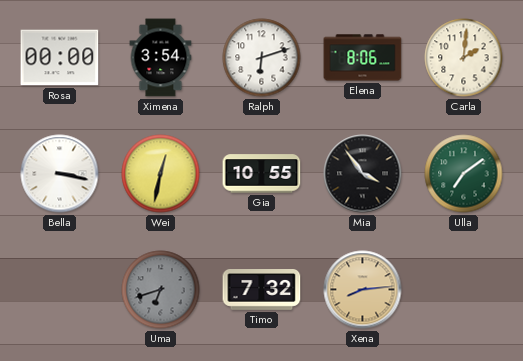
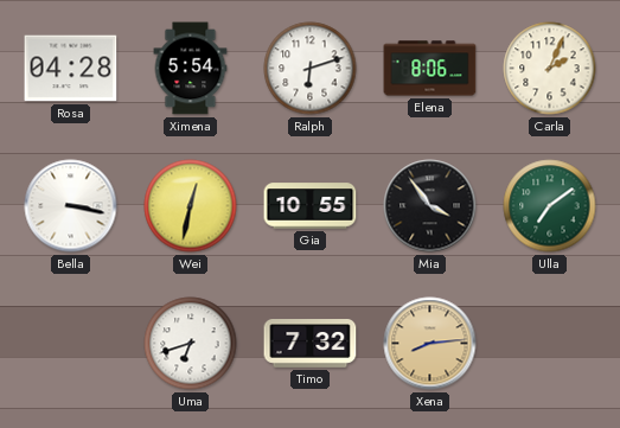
Rosa: 00:00 -> 04:28 (71, 69)
Ximena: 3:54 -> 5:54 (191, 69)
Carla: 2:01 -> 2:04 (550, 69)
Uma dial: grey -> white (191, 344)
